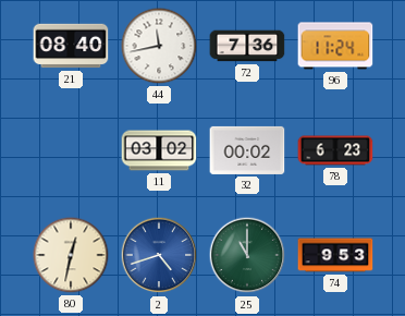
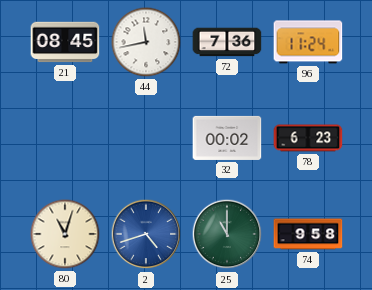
21: 08:40 -> 08:45 (65, 42)
11: 03:02 -> none (159, 150)
80: 12:32 -> 11:03 (65, 234)
74: 9:53 -> 9:58 (308, 234)
